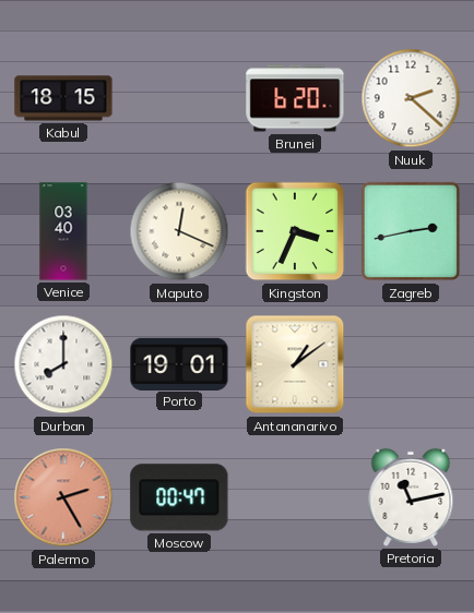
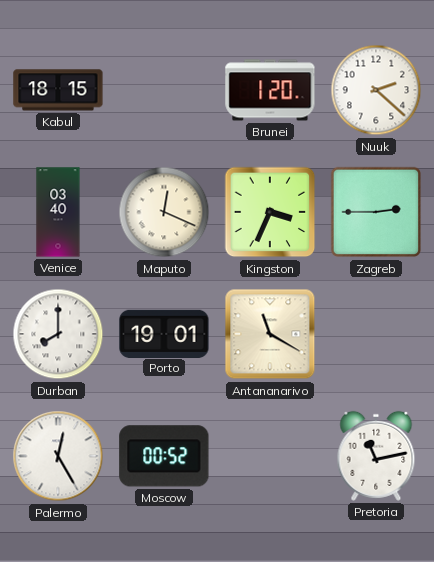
Brunei: 6:20 -> 1:20 (270, 90)
Zagreb: 2:43 -> 2:45 (376, 212)
Antananarivo: 1:09 -> 11:20 (270, 334)
Palermo: 2:25 -> 12:25 (58, 456)
Palermo dial: salmon -> white (58, 456)
Moscow: 00:47 -> 00:52 (164, 456)
